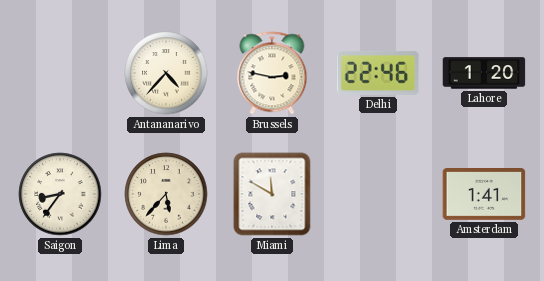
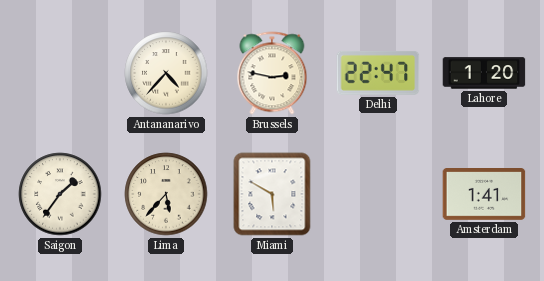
Delhi: 22:46 -> 22:47 (378, 73)
Saigon: 8:36 -> 1:36 (60, 194)
Miami: 11:50 -> 5:50 (272, 194)
